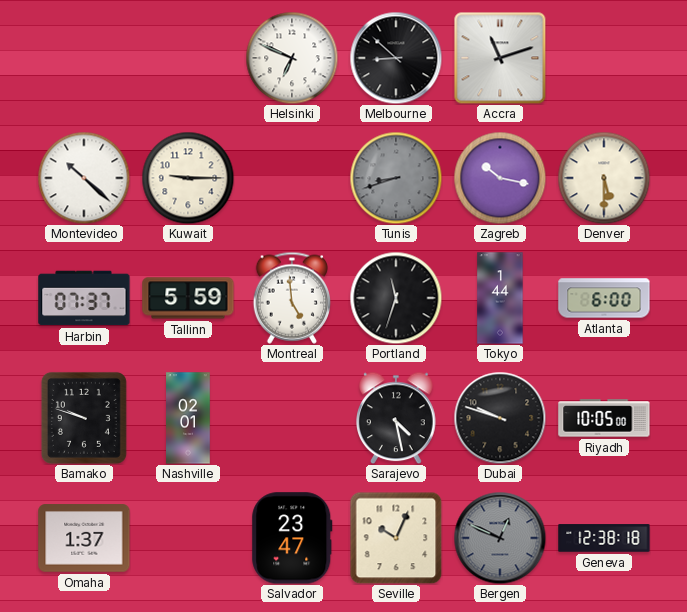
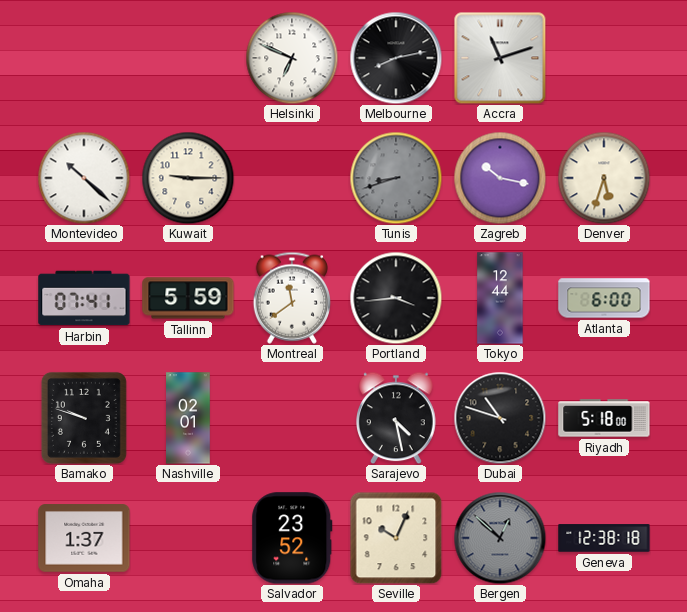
Melbourne: 8:52 -> 8:13 (396, 58)
Denver: 5:30 -> 5:33 (604, 178)
Harbin: 07:37 -> 07:41 (84, 298)
Montreal: 4:59 -> 11:39 (291, 298)
Portland: 11:33 -> 3:44 (396, 298)
Tokyo: 1:44 -> 12:44 (500, 298)
Dubai: 9:48 -> 10:48 (500, 418)
Riyadh: 10:05 -> 5:18 (604, 418)
Salvador: 23:47 -> 23:52 (292, 538)
Bergen: 12:49 -> 12:52 (500, 538)
